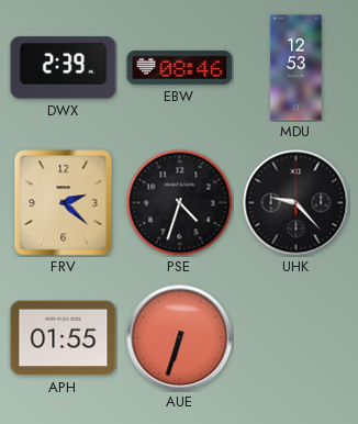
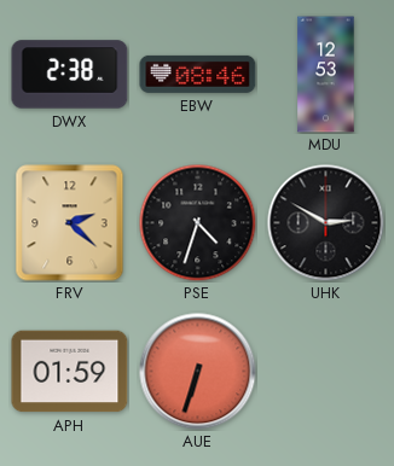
DWX: 2:39 -> 2:38 (70, 75)
UHK: 9:23 -> 2:50 (326, 223)
APH: 01:55 -> 01:59 (70, 372)
